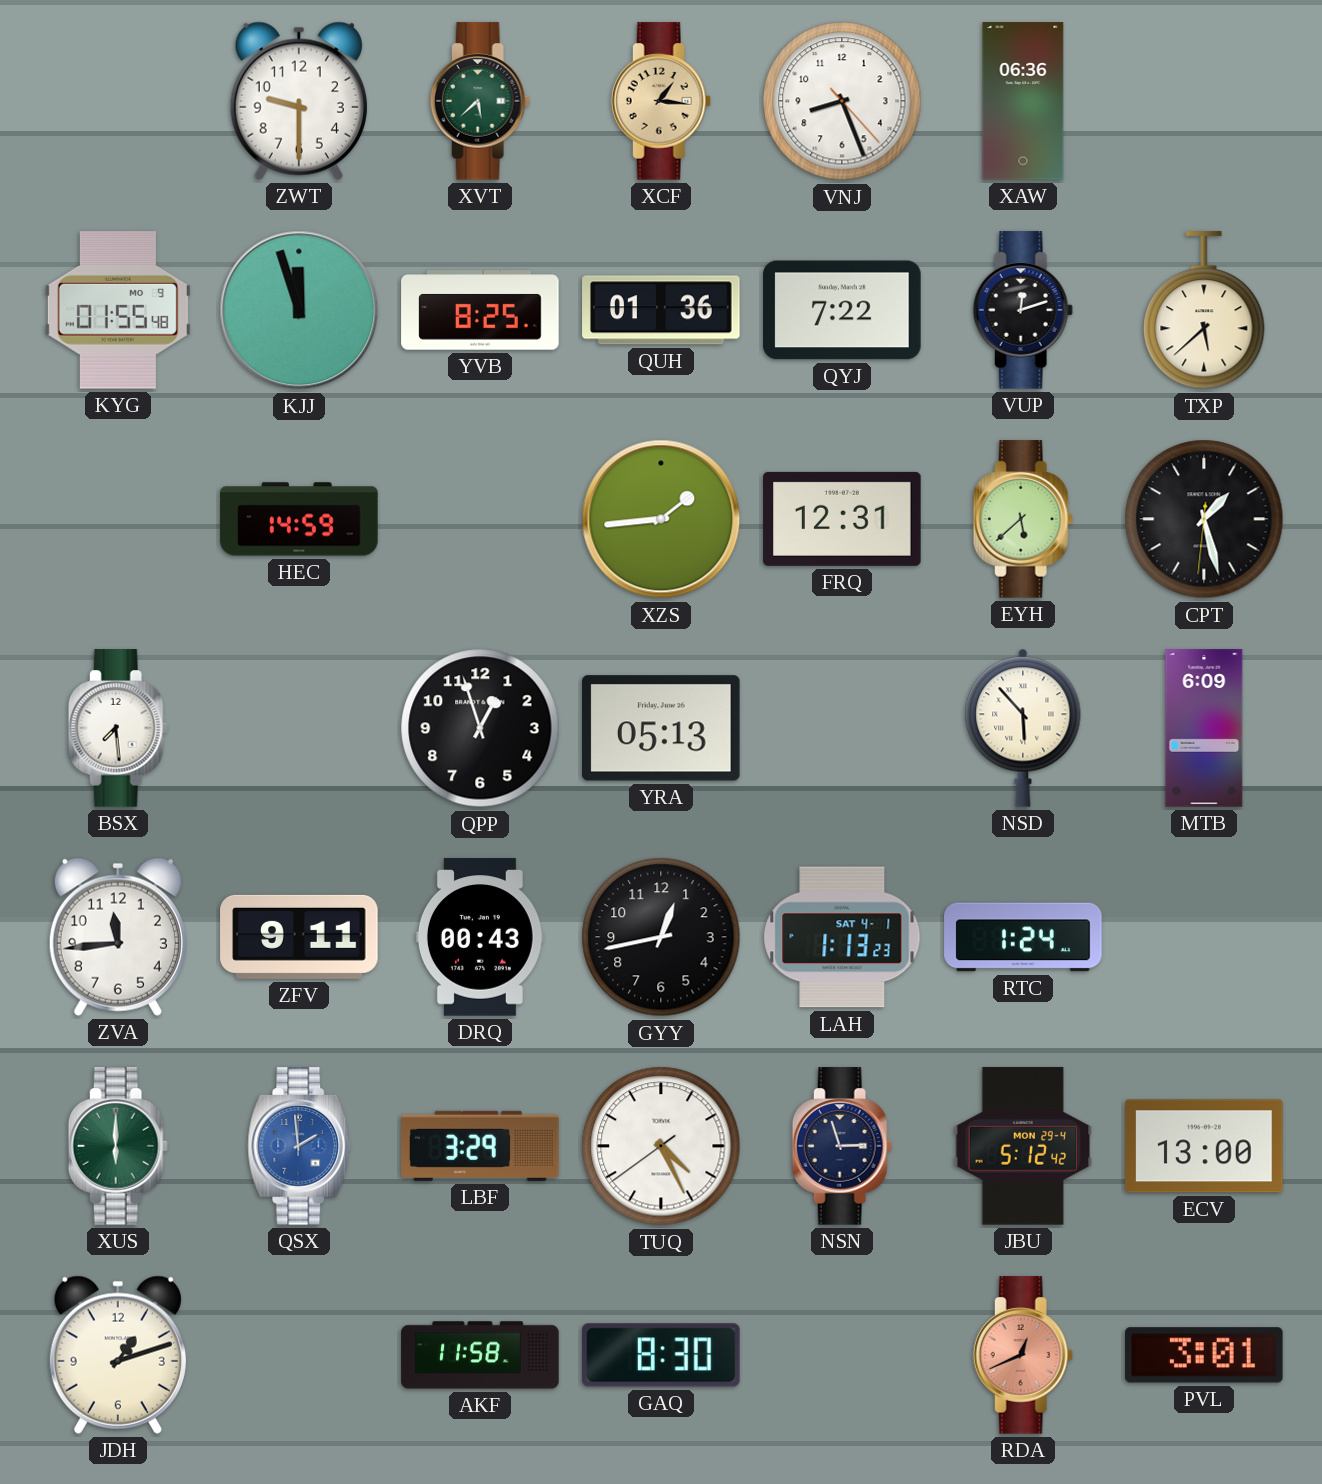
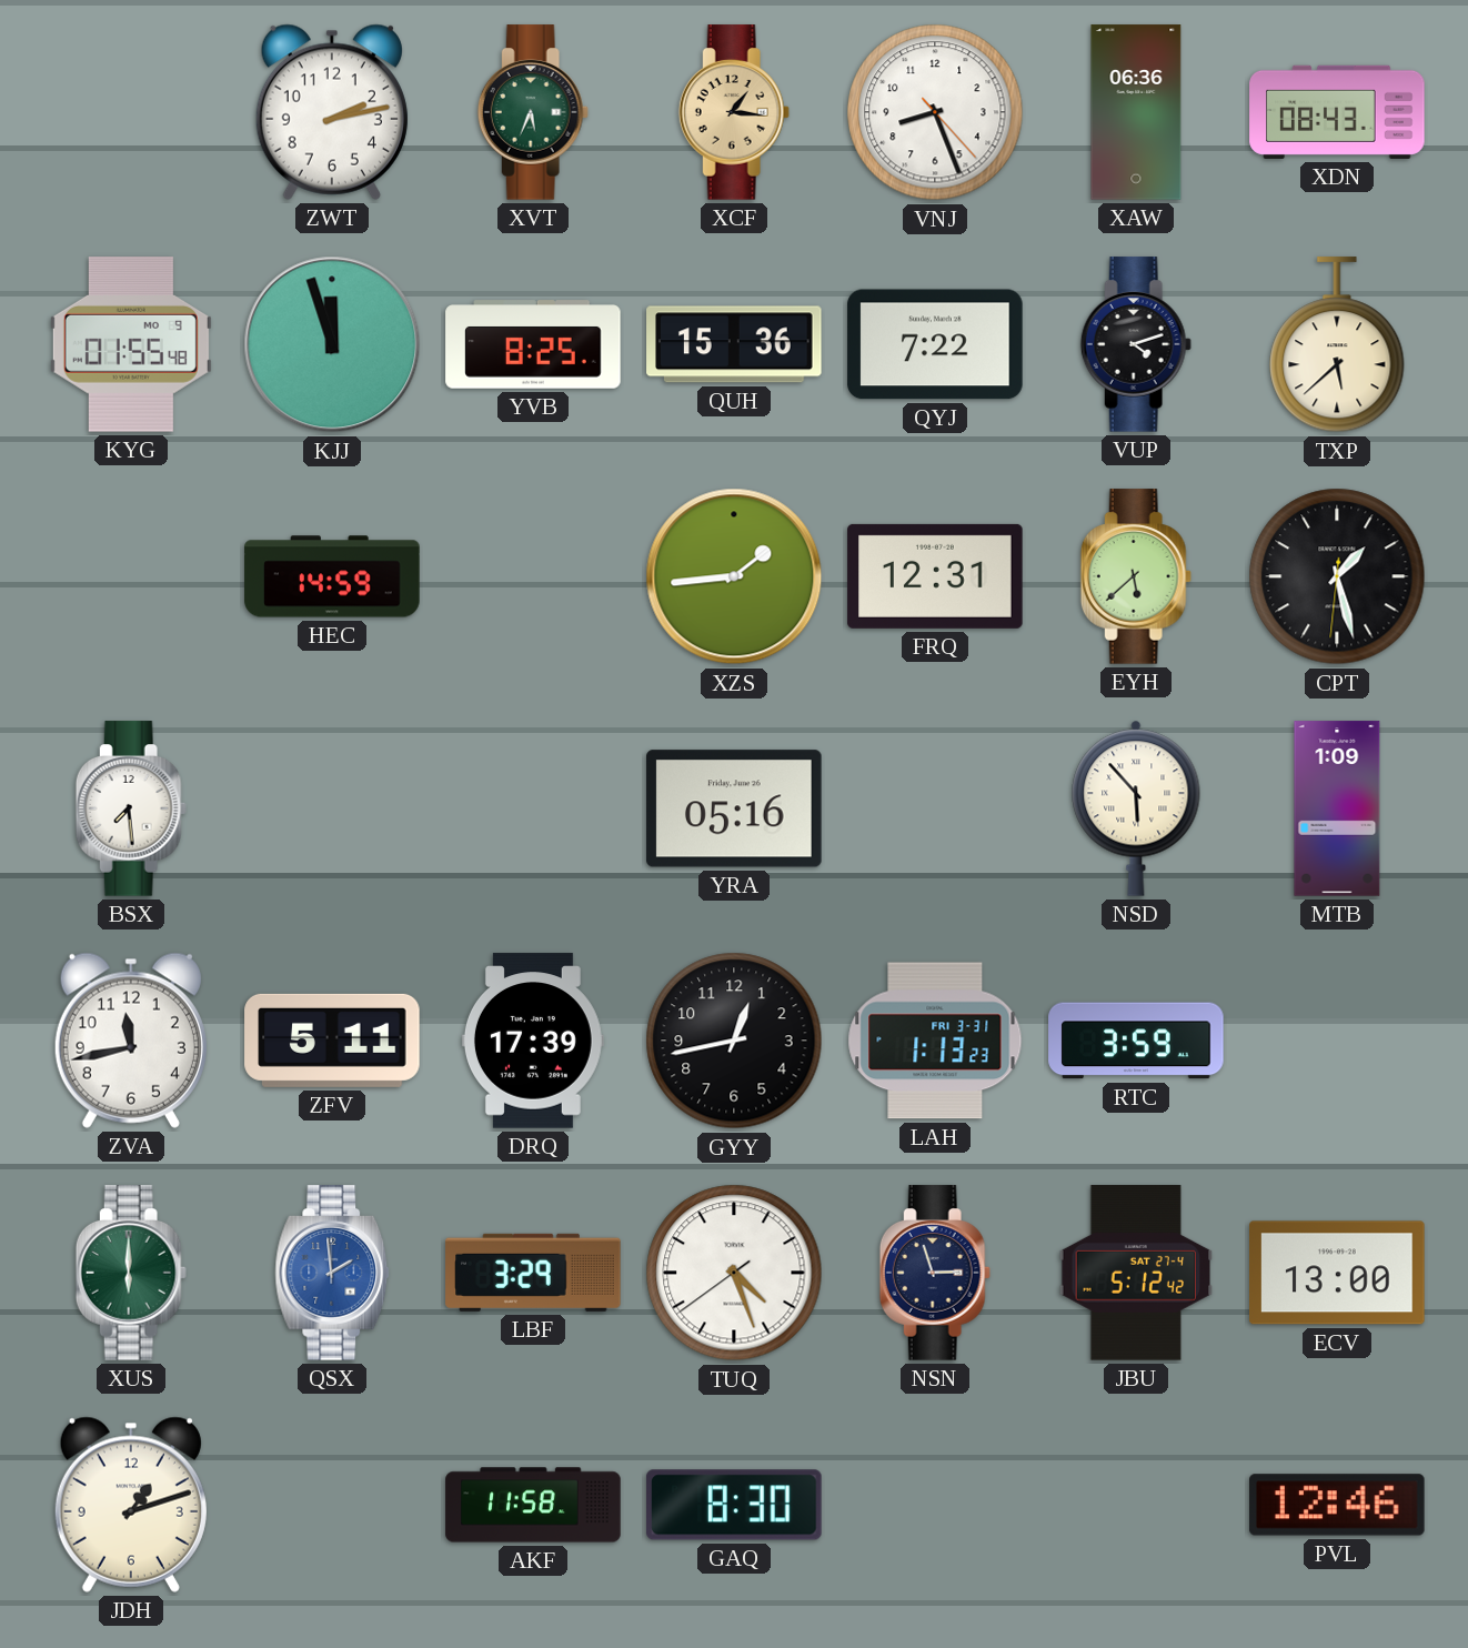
ZWT: 9:30 -> 2:13 (332, 112)
XVT: 5:38 -> 5:34 (533, 112)
XDN: none -> 08:43 (1337, 112)
QUH: 01:36 -> 15:36 (734, 344)
VUP: 12:12 -> 4:12 (1136, 344)
QPP: 12:57 -> none (480, 728)
YRA: 05:13 -> 05:16 (734, 808)
MTB: 6:09 -> 1:09 (1337, 808)
ZVA: 11:44 -> 11:43 (131, 1041)
ZFV: 9:11 -> 5:11 (332, 1041)
DRQ: 00:43 -> 17:39 (533, 1041)
LAH date: SAT 4-1 -> FRI 3-31 (935, 1041)
RTC: 1:24 -> 3:59 (1136, 1041)
TUQ: 4:25 -> 4:26 (734, 1273)
JBU date: MON 29-4 -> SAT 27-4 (1136, 1273)
RDA: 12:41 -> none (1023, 1355)
PVL: 3:01 -> 12:46 (1337, 1505)
